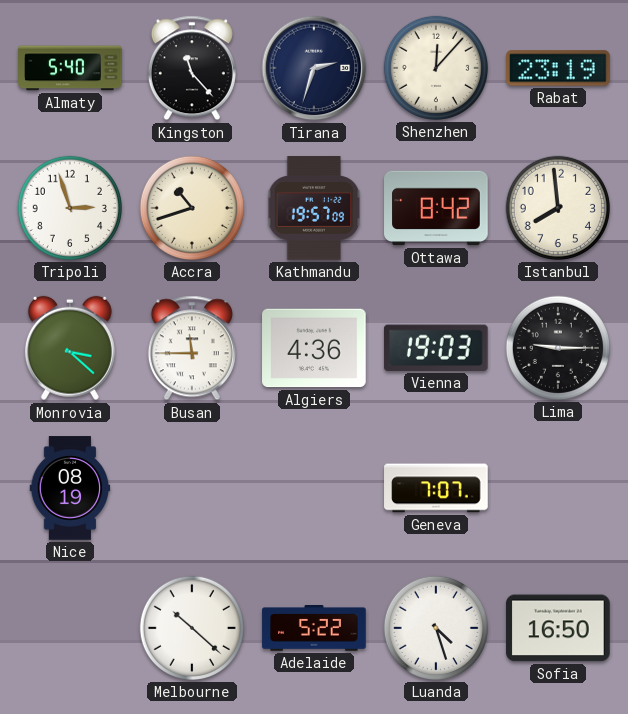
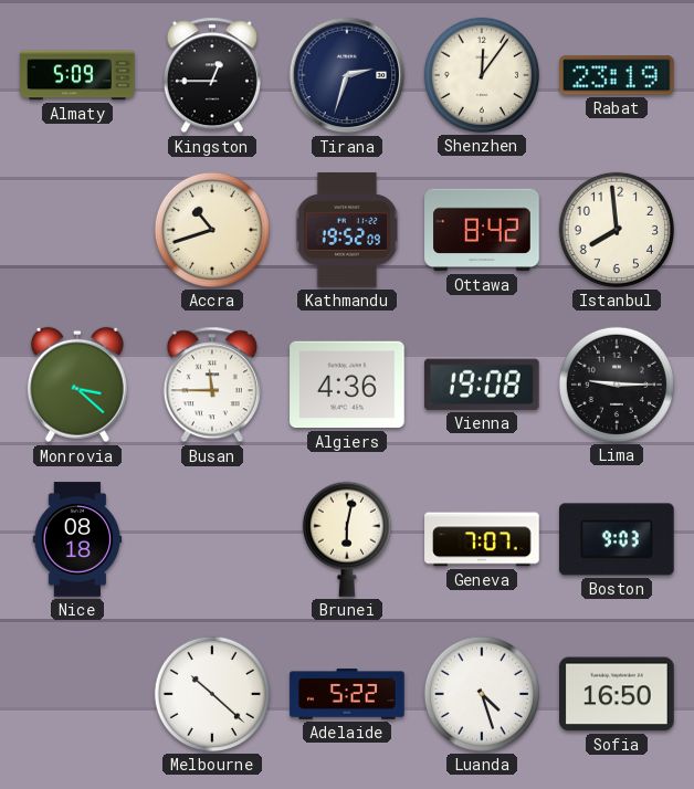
Almaty: 5:40 -> 5:09 (77, 75)
Kingston: 11:23 -> 12:45 (212, 75)
Shenzhen: 12:07 -> 12:06 (482, 75)
Tripoli: 2:57 -> none (70, 208)
Kathmandu: 19:57 -> 19:52 (347, 230)
Vienna: 19:03 -> 19:08 (482, 385)
Nice: 08:19 -> 08:18 (77, 539)
Brunei: none -> 6:02 (347, 539)
Boston: none -> 9:03 (618, 539)
